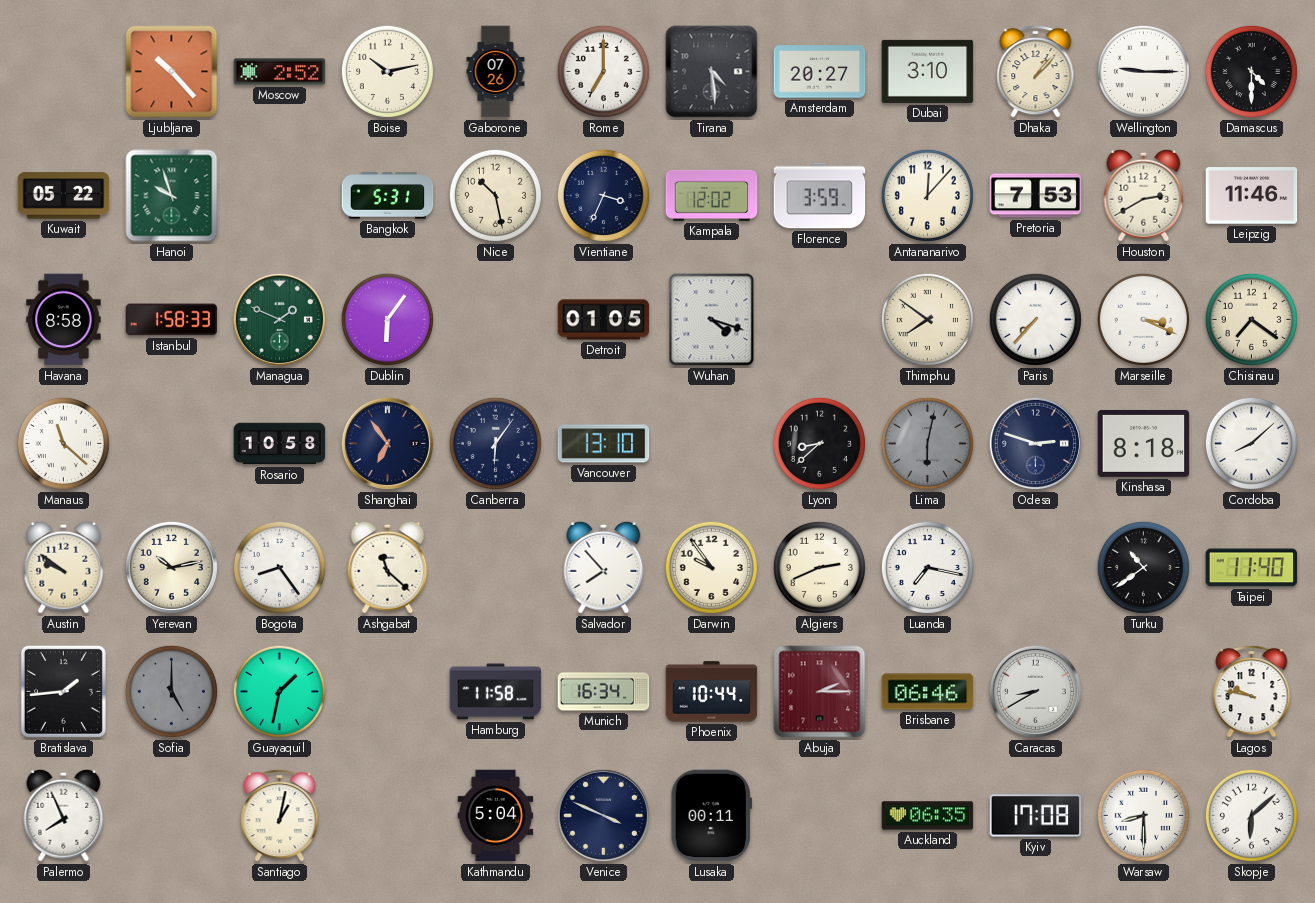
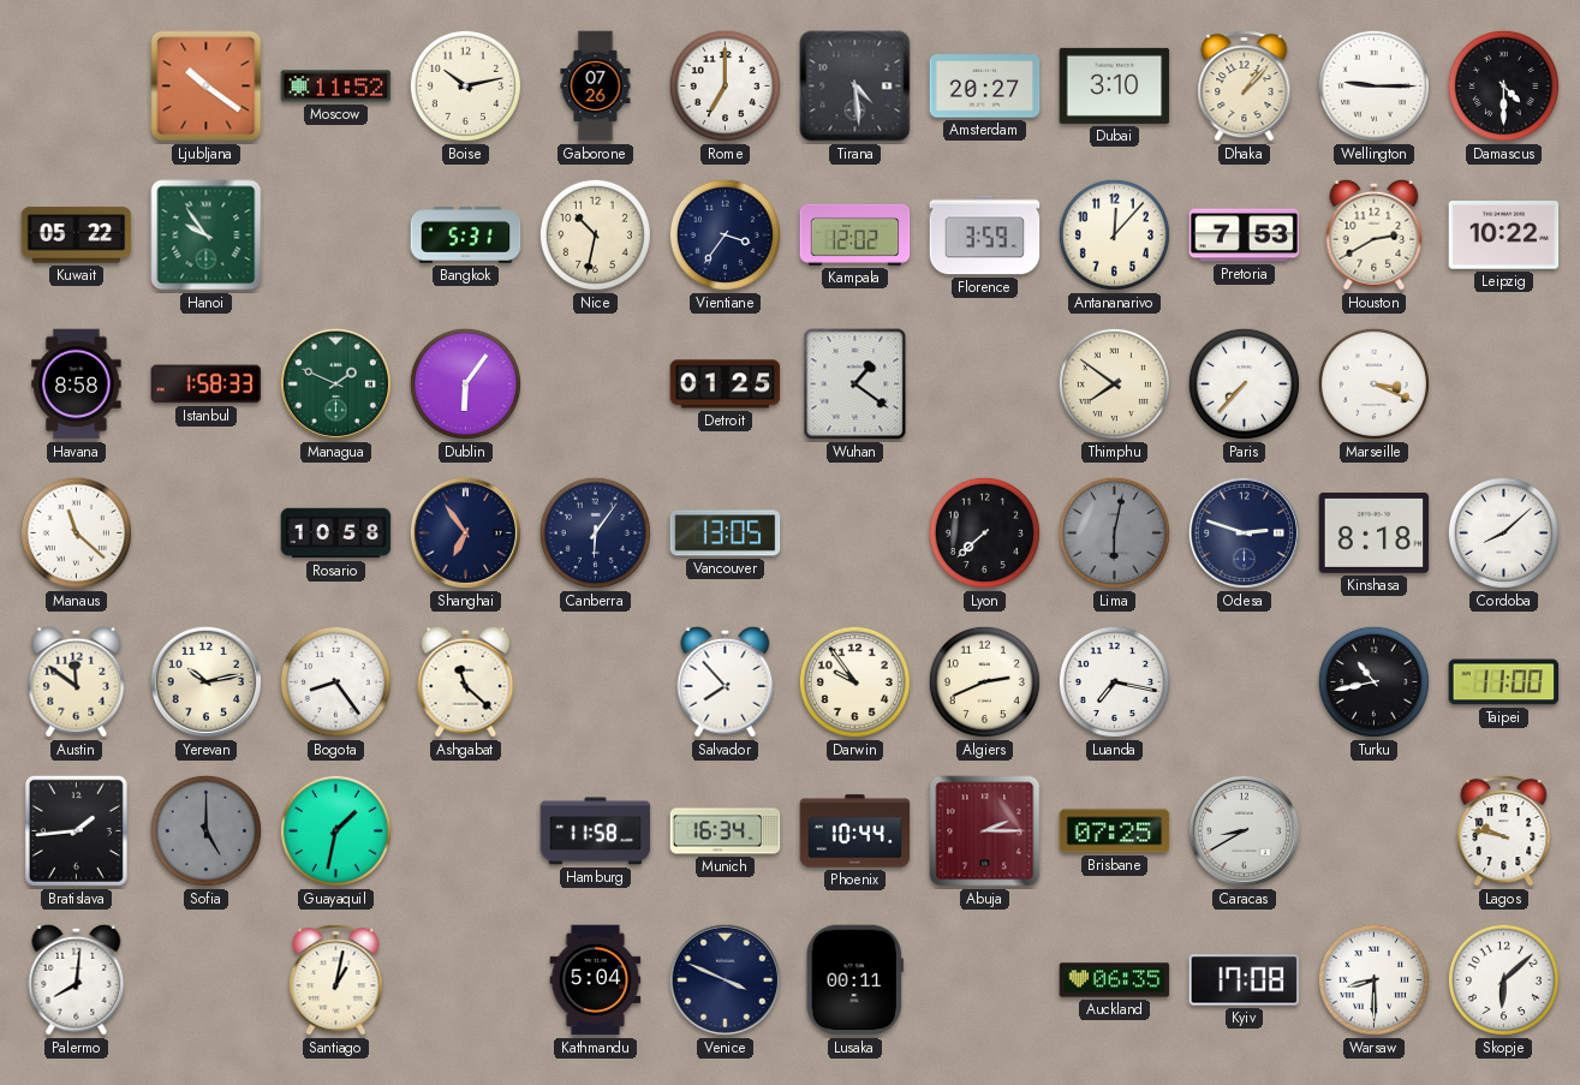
Ljubljana: 10:23 -> 10:21 (207, 87)
Moscow: 2:52 -> 11:52 (336, 87)
Hanoi: 9:57 -> 9:54 (207, 236)
Nice: 10:28 -> 10:32 (595, 234)
Vientiane: 3:34 -> 3:36 (725, 234)
Leipzig: 11:46 -> 10:22 (1504, 236)
Detroit: 01:05 -> 01:25 (726, 384)
Wuhan: 4:18 -> 1:21 (855, 384)
Chisinau: 7:21 -> none (1251, 319)
Vancouver: 13:10 -> 13:05 (726, 533)
Lyon: 8:38 -> 7:38 (984, 532)
Austin: 9:51 -> 11:51 (77, 681)
Turku: 10:39 -> 10:43 (1373, 681)
Taipei: 11:40 -> 11:00 (1504, 682)
Brisbane: 06:46 -> 07:25 (1115, 831)
Palermo: 7:56 -> 8:01 (77, 979)
